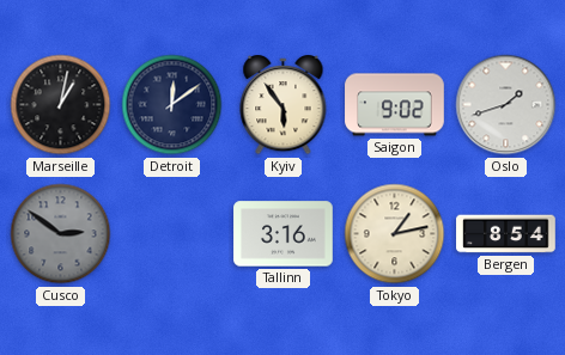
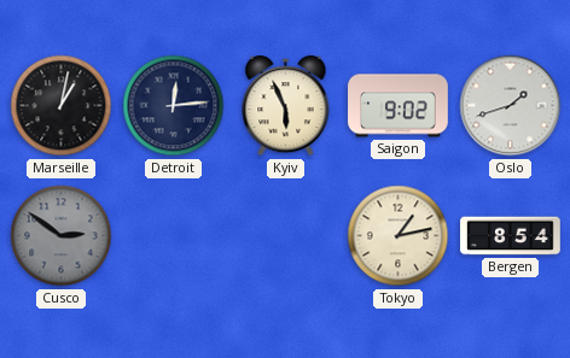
Detroit: 12:09 -> 12:14 (174, 106)
Kyiv: 5:54 -> 5:56 (286, 106)
Tallinn: 3:16 -> none (284, 234)
